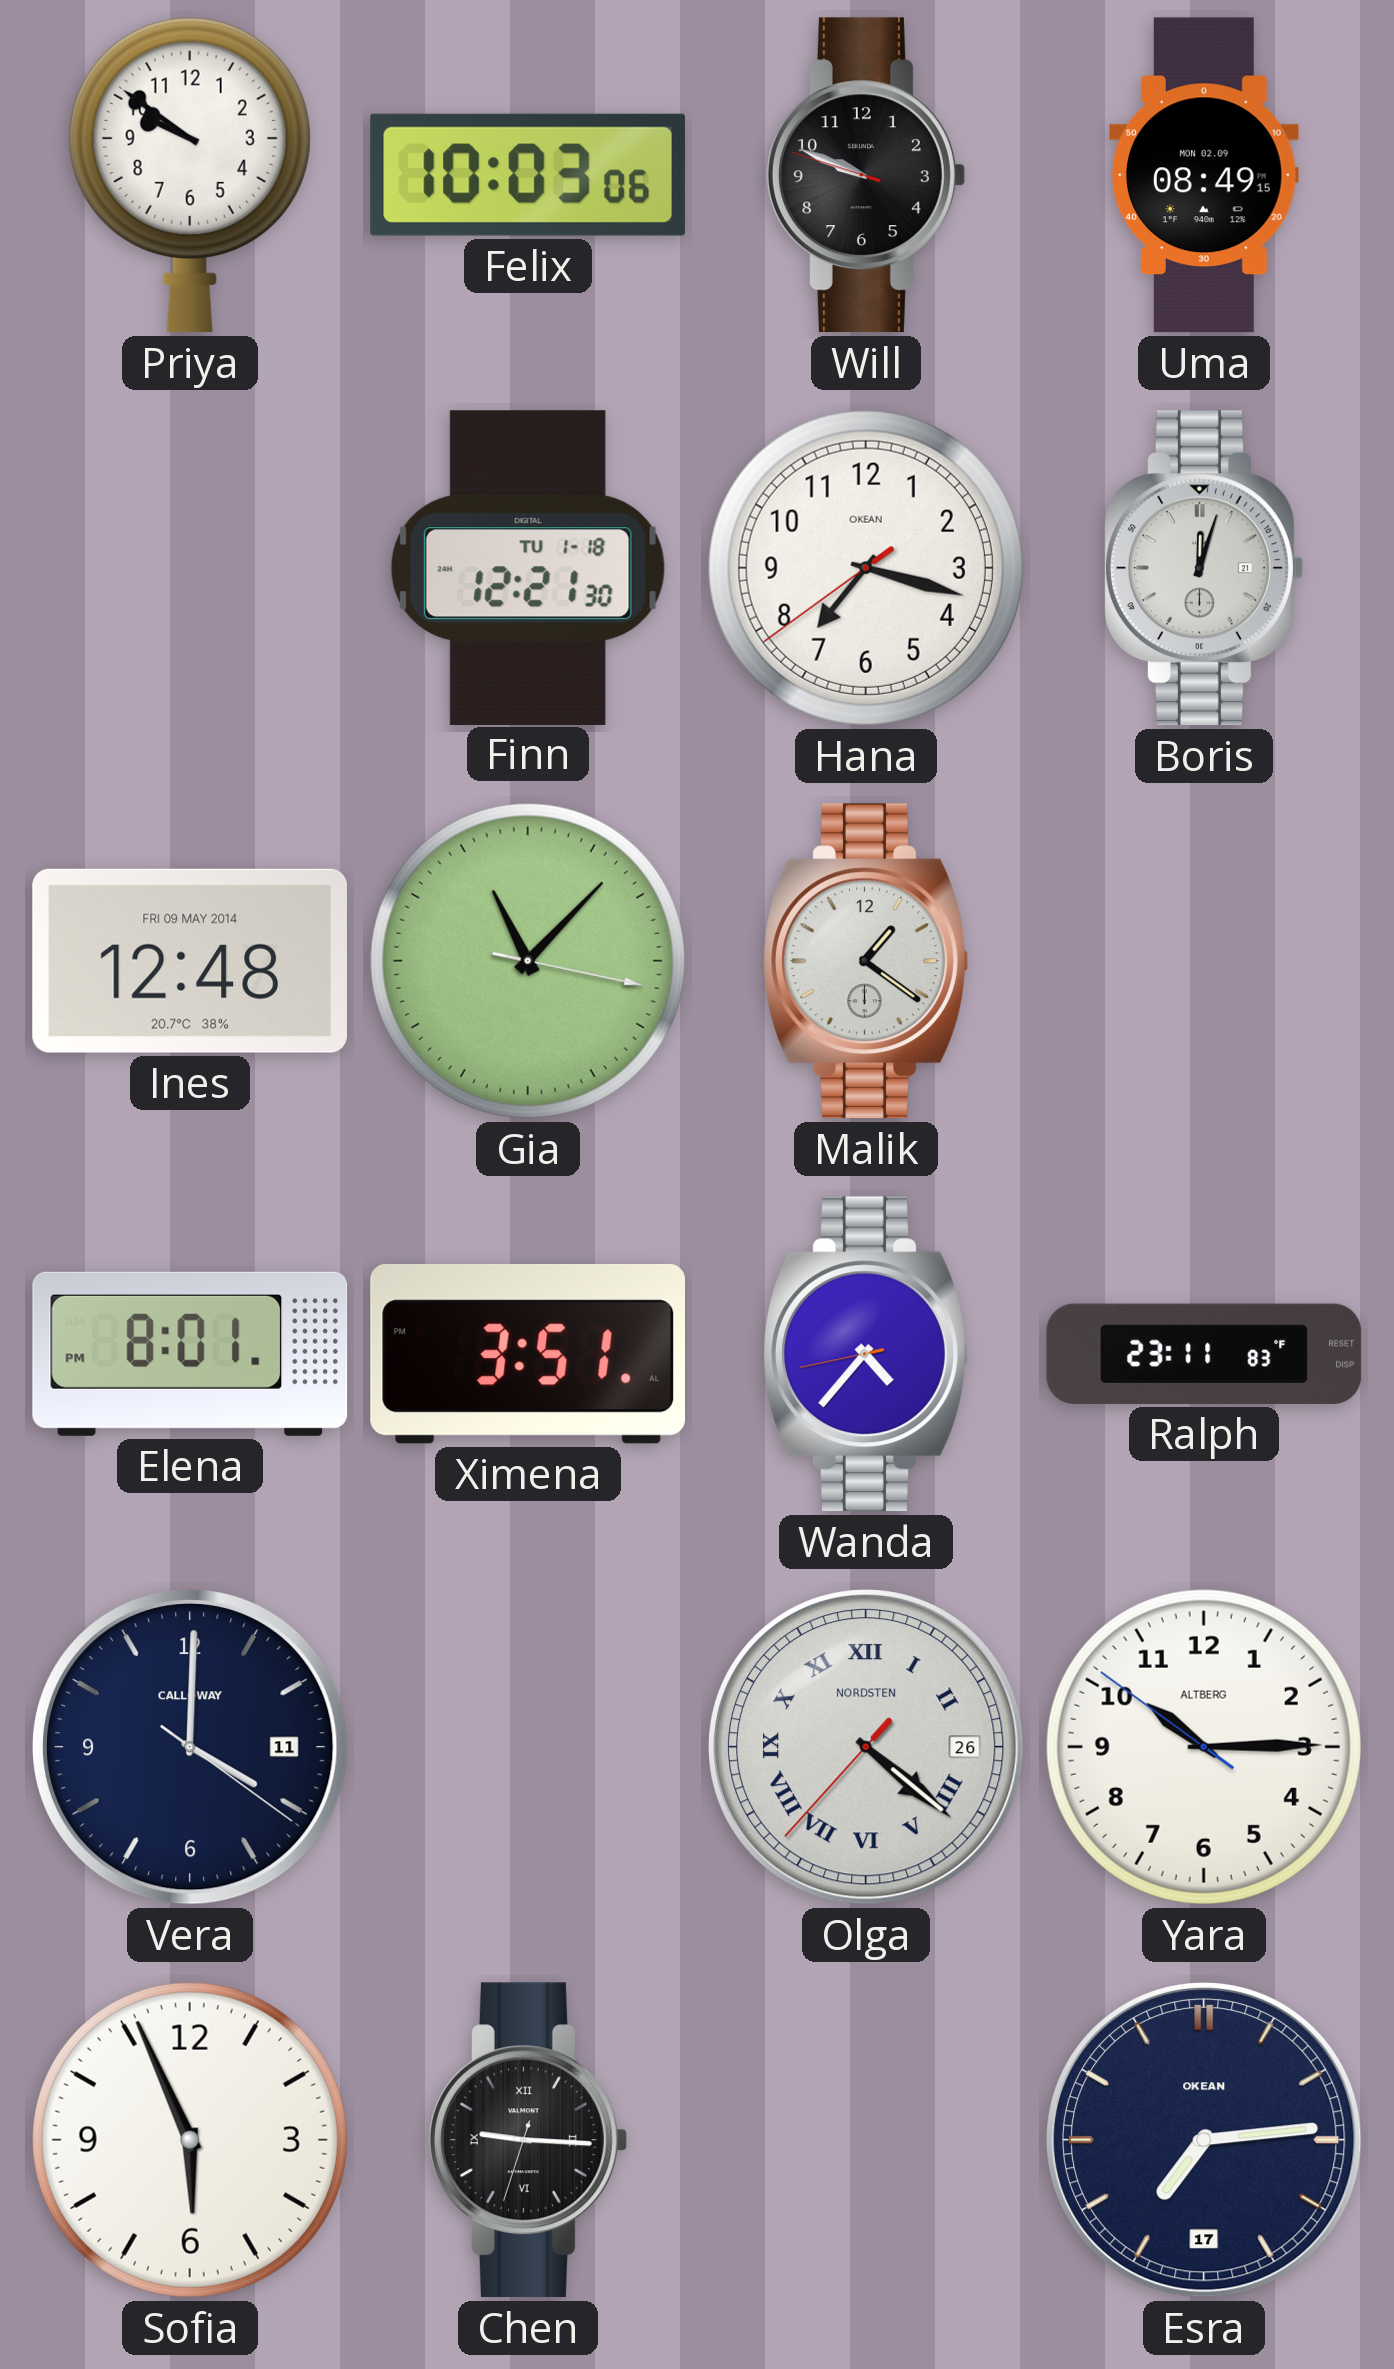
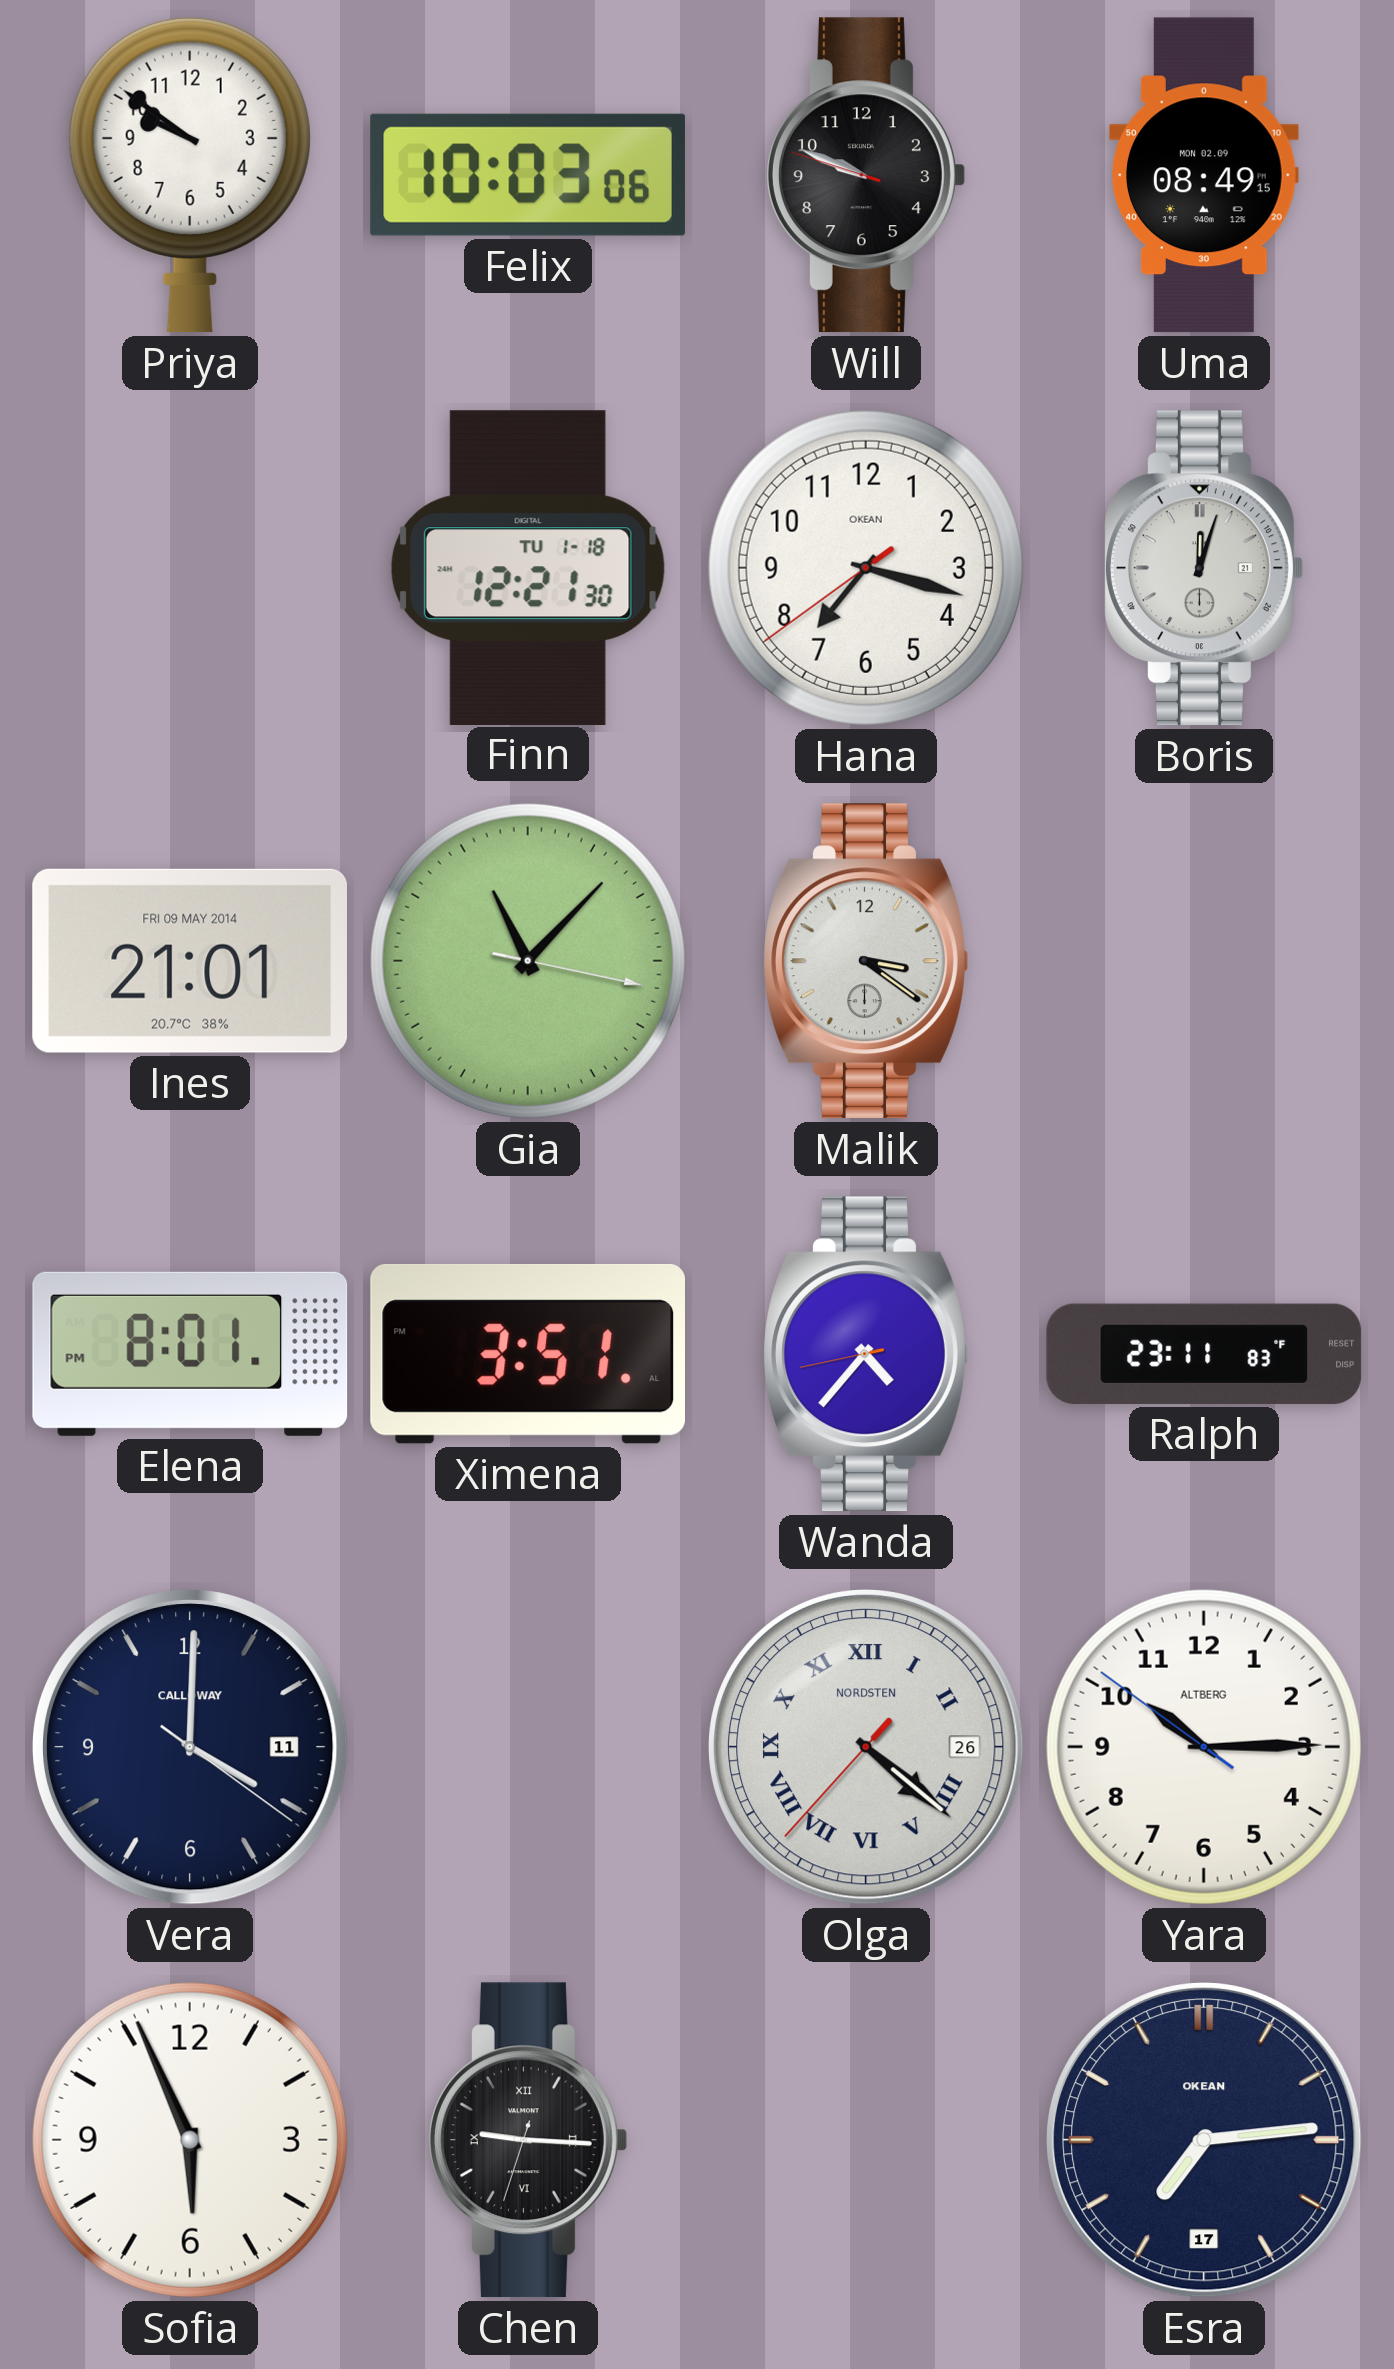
Ines: 12:48 -> 21:01 (190, 961)
Malik: 1:21 -> 3:21 (866, 961)
